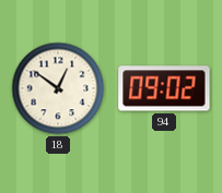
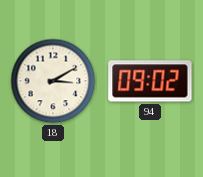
18: 12:51 -> 3:10 (53, 81)
